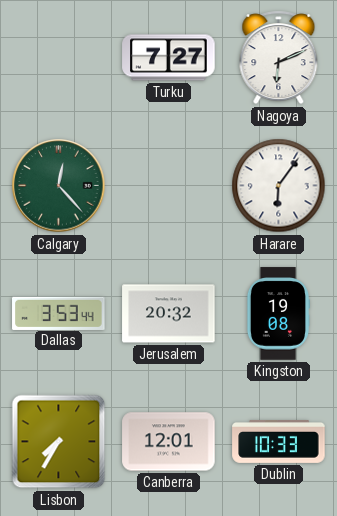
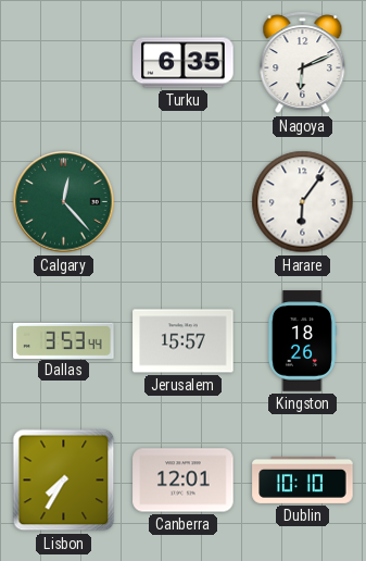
Turku: 7:27 -> 6:35 (184, 63)
Jerusalem: 20:32 -> 15:57 (184, 341)
Kingston: 19:08 -> 18:26 (301, 341)
Dublin: 10:33 -> 10:10 (303, 479)
